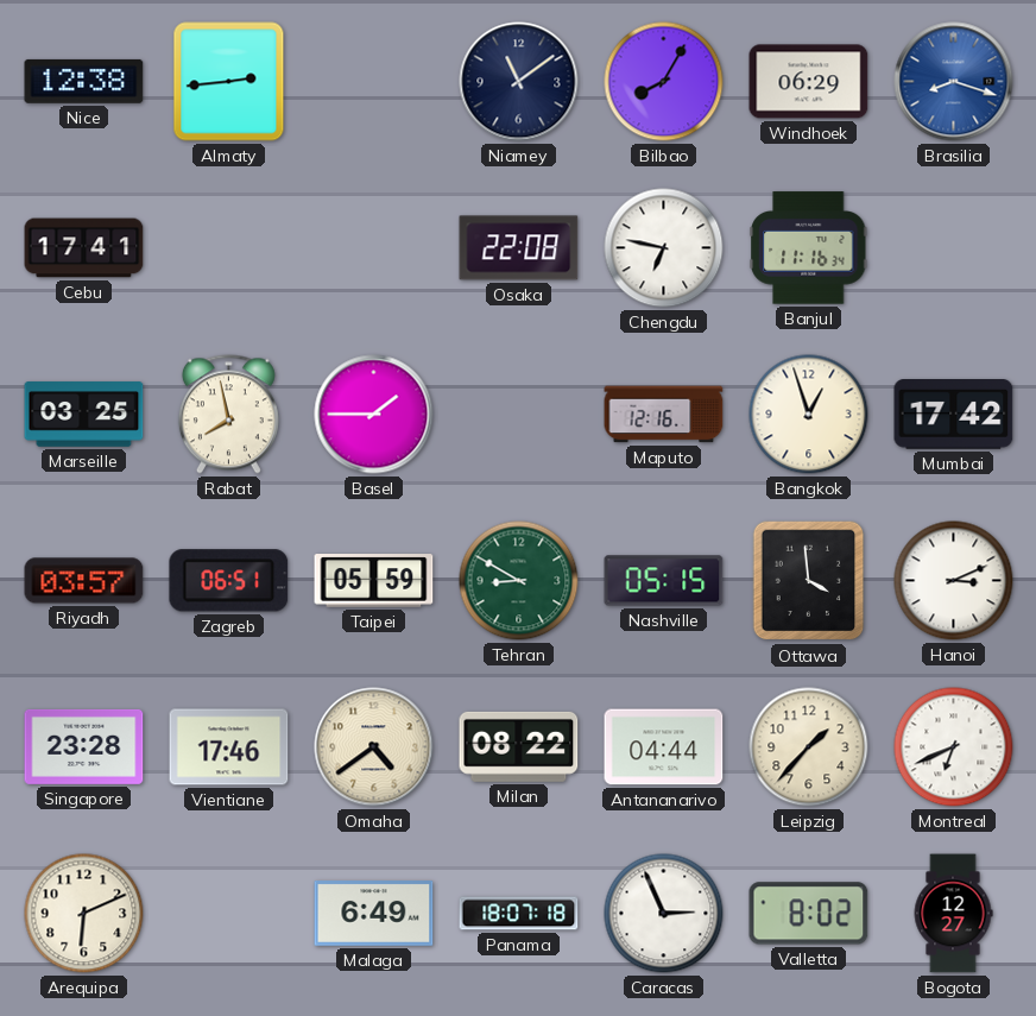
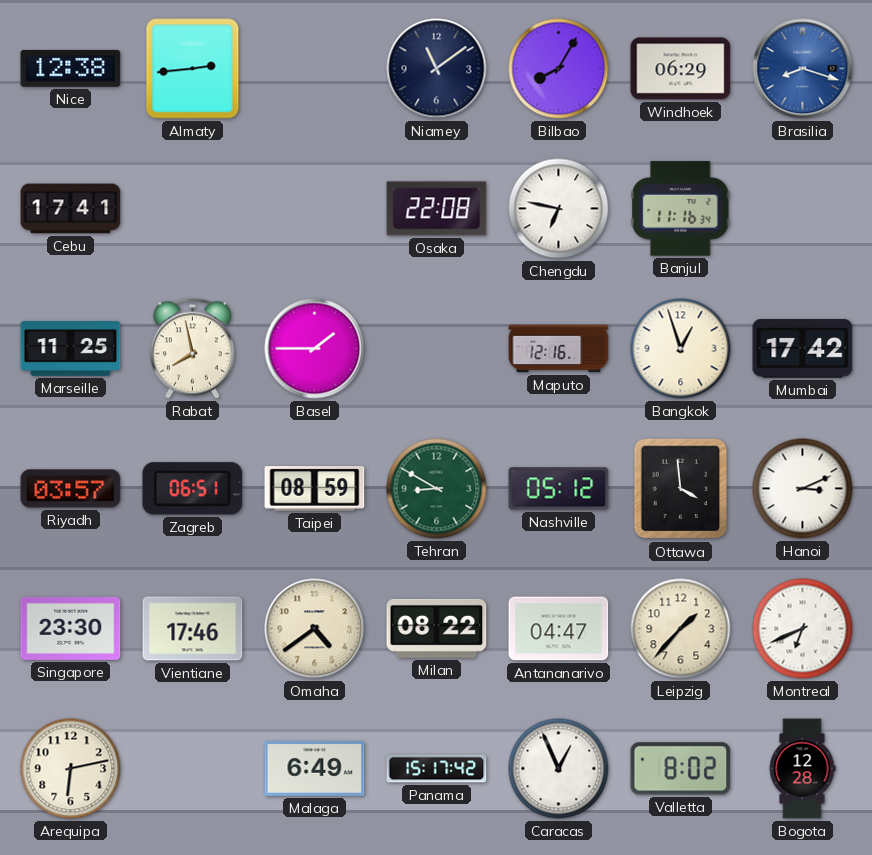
Marseille: 03:25 -> 11:25 (71, 349)
Taipei: 05:59 -> 08:59 (315, 489)
Nashville: 05:15 -> 05:12 (559, 489)
Singapore: 23:28 -> 23:30 (71, 628)
Antananarivo: 04:44 -> 04:47 (559, 629)
Arequipa: 6:11 -> 6:13 (71, 769)
Panama: 18:07 -> 15:17 (437, 769)
Caracas: 2:56 -> 12:56 (559, 769)
Bogota: 12:27 -> 12:28 (802, 769)
